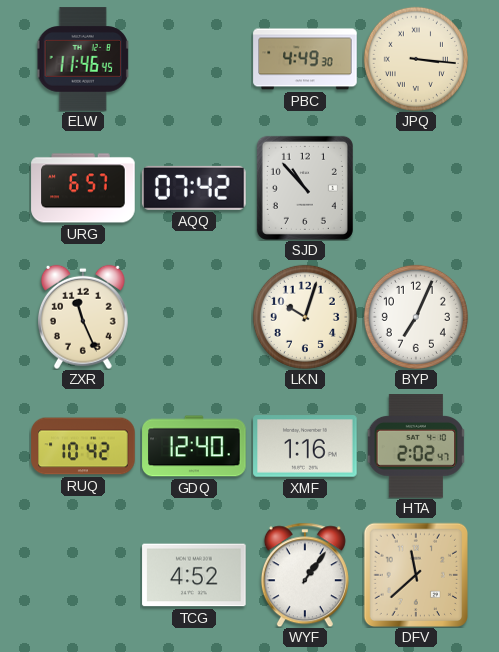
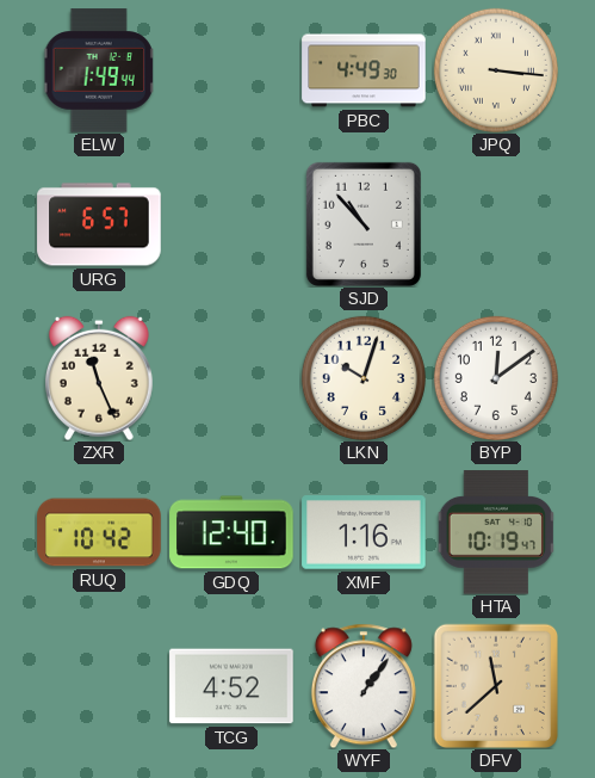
ELW: 11:46 -> 1:49 (99, 70)
AQQ: 07:42 -> none (195, 188)
BYP: 7:04 -> 12:09 (496, 378)
HTA: 2:02 -> 10:19 (495, 532)
